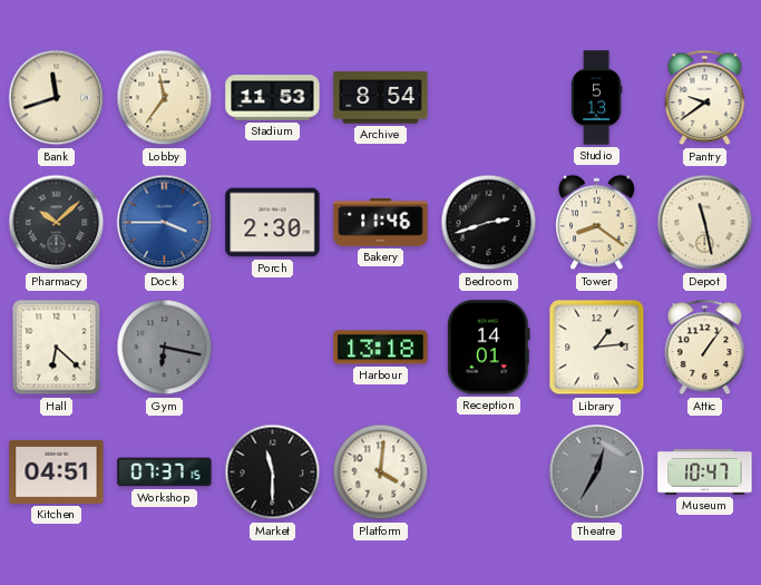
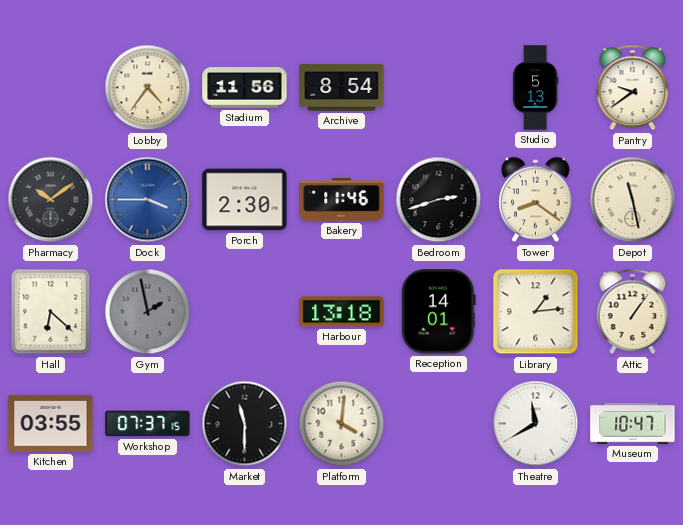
Bank: 11:42 -> none (57, 98)
Lobby: 11:36 -> 4:36 (148, 88)
Stadium: 11:53 -> 11:56 (245, 88)
Pharmacy: 10:08 -> 10:09 (51, 200)
Gym: 6:17 -> 1:58 (148, 312)
Kitchen: 04:51 -> 03:55 (51, 423)
Theatre: 12:35 -> 11:40 (536, 424)
Theatre dial: grey -> white (536, 424)
